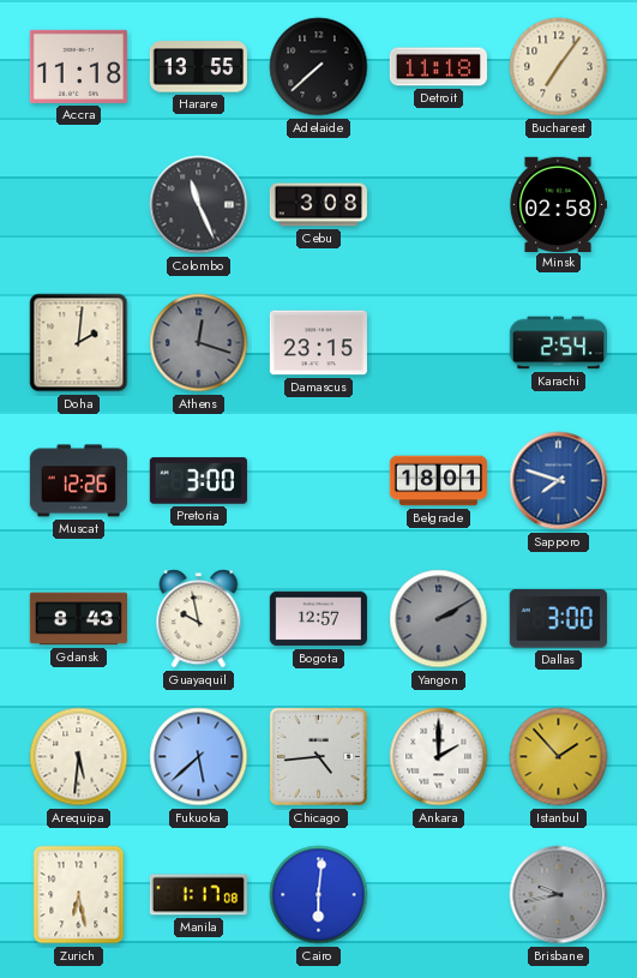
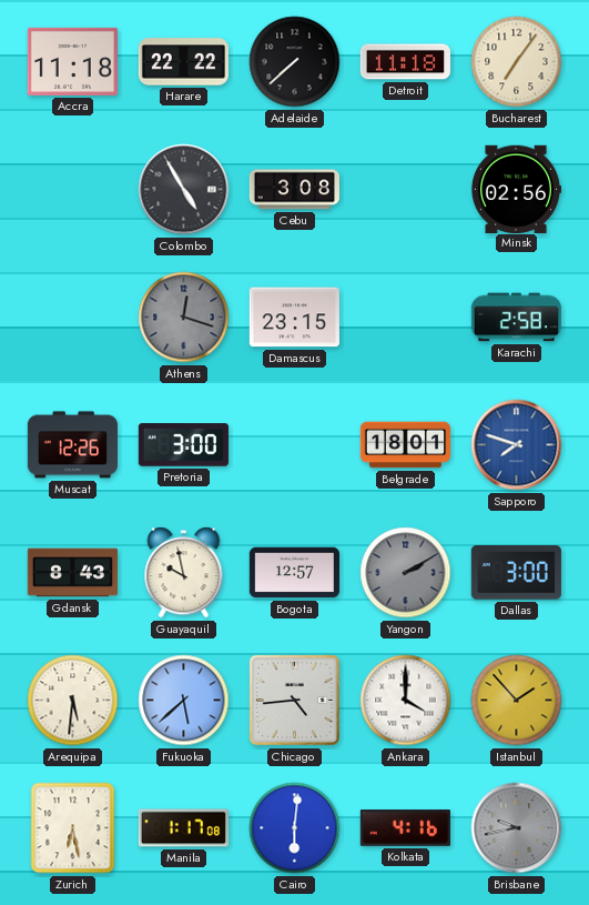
Harare: 13:55 -> 22:22 (183, 62)
Colombo: 11:26 -> 4:55 (184, 190)
Minsk: 02:58 -> 02:56 (516, 189)
Doha: 2:01 -> none (79, 343)
Karachi: 2:54 -> 2:58 (516, 318)
Ankara: 2:00 -> 4:00 (406, 701)
Kolkata: none -> 4:16 (405, 828)
